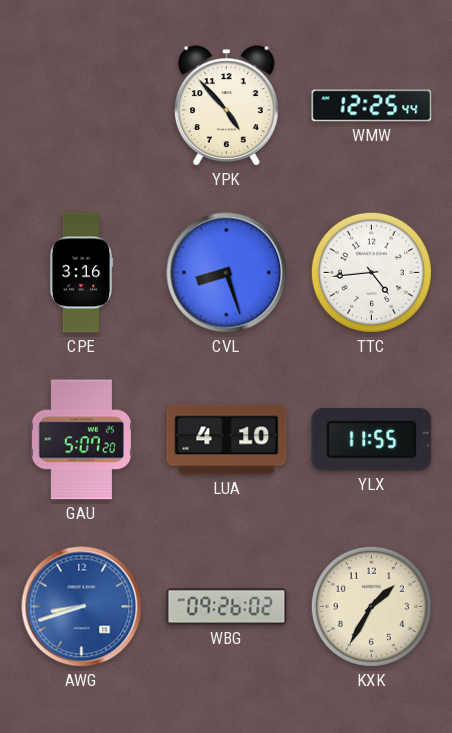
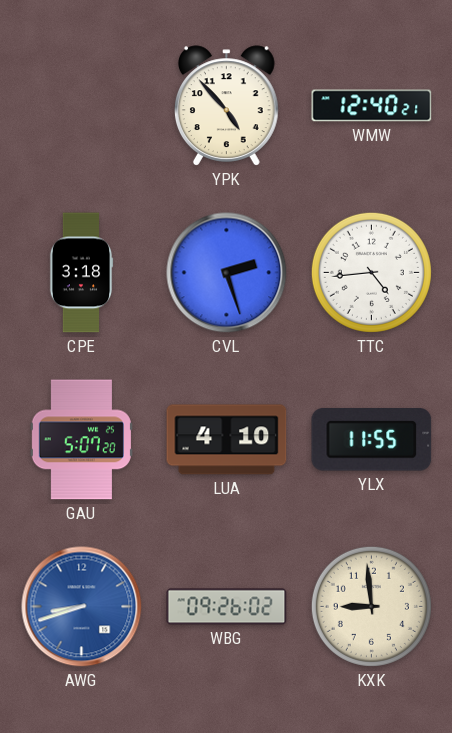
WMW: 12:25 -> 12:40 (372, 106)
CPE: 3:16 -> 3:18 (81, 273)
CVL: 8:27 -> 2:27 (227, 273)
KXK: 1:35 -> 8:59 (371, 606)
